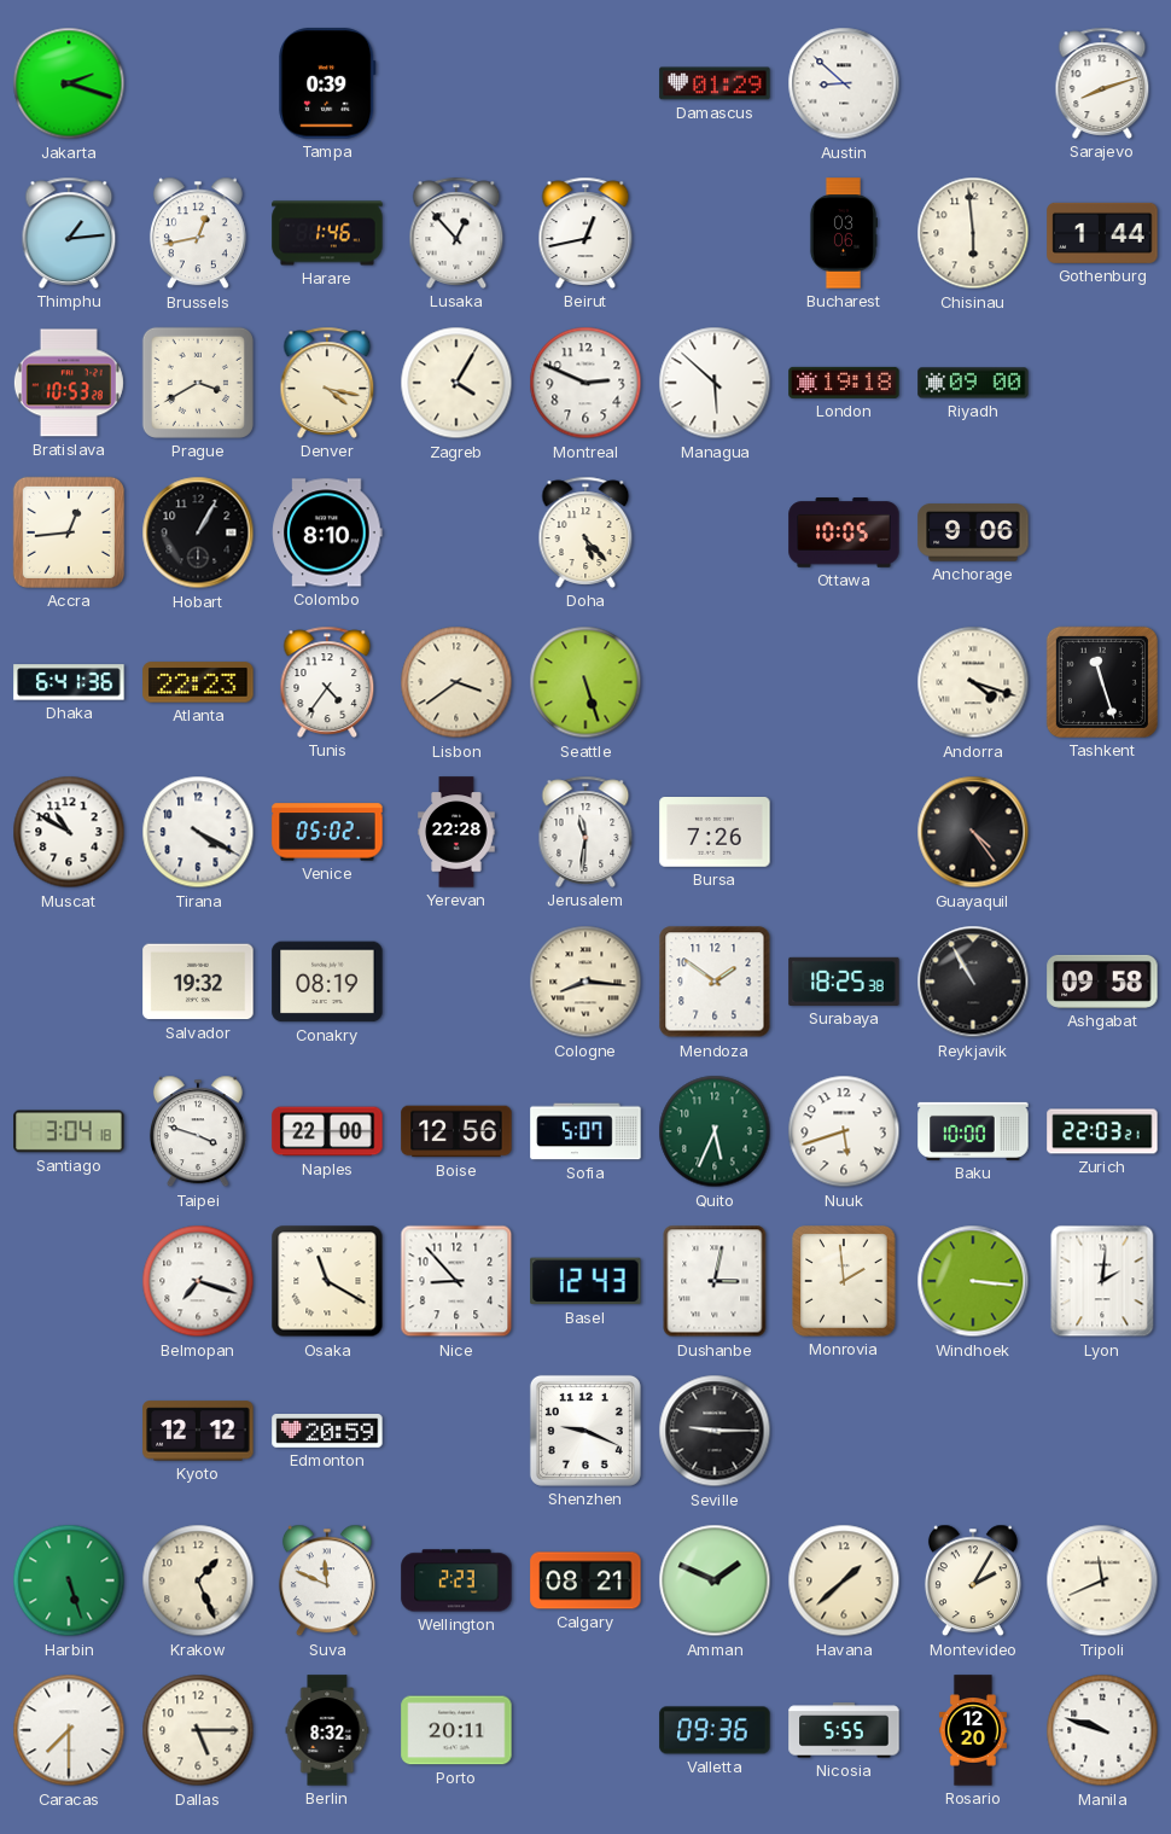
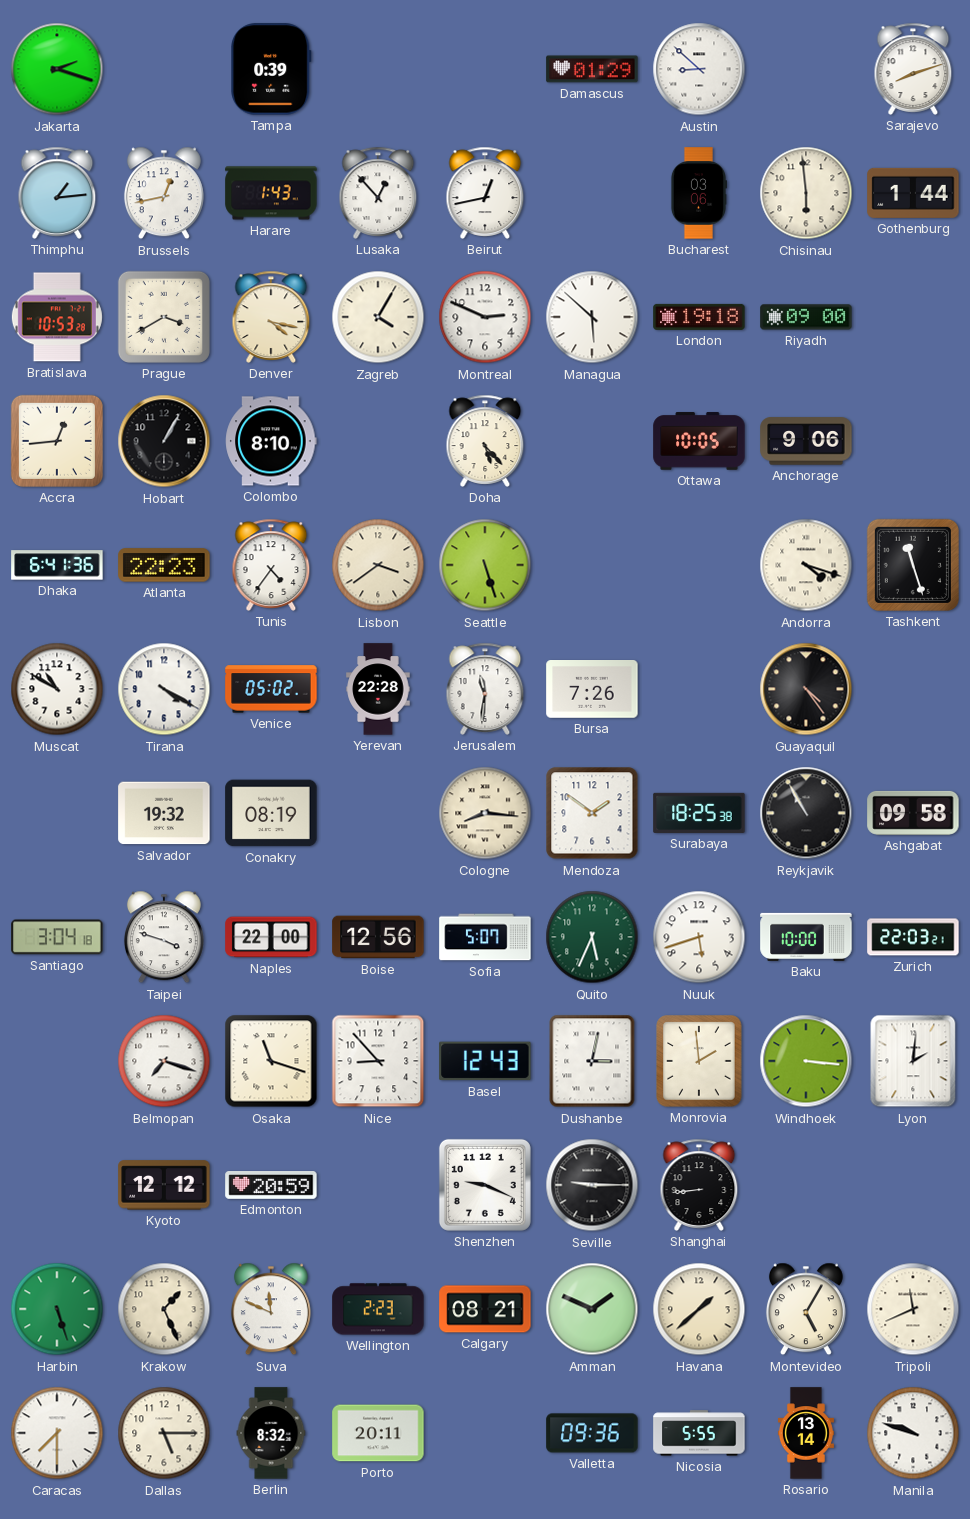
Harare: 1:46 -> 1:43 (271, 193)
Osaka: 11:20 -> 11:18 (271, 1061)
Shanghai: none -> 8:44 (699, 1185)
Montevideo: 2:05 -> 5:05 (806, 1309)
Rosario: 12:20 -> 13:14 (806, 1433)
